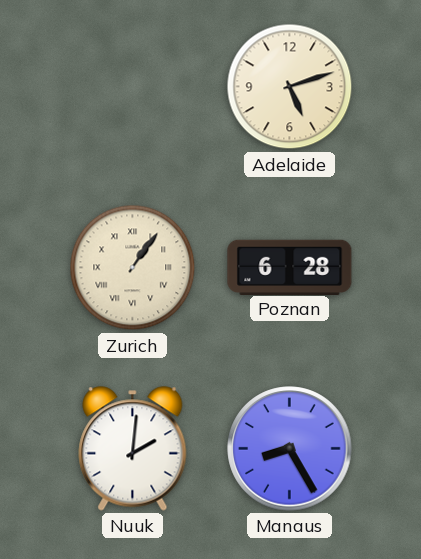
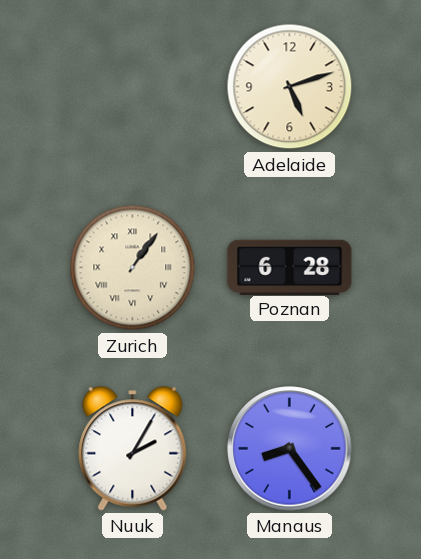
Nuuk: 2:01 -> 2:05 (133, 449)
Manaus: 8:25 -> 8:24 (290, 449)
